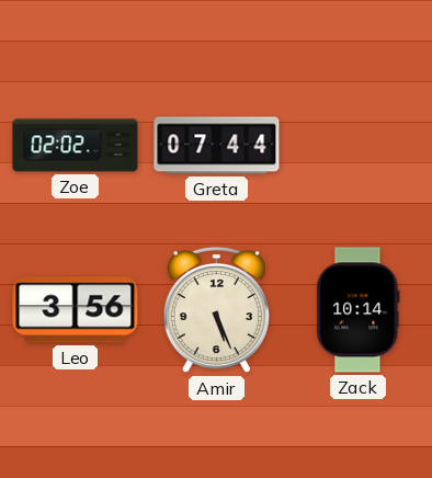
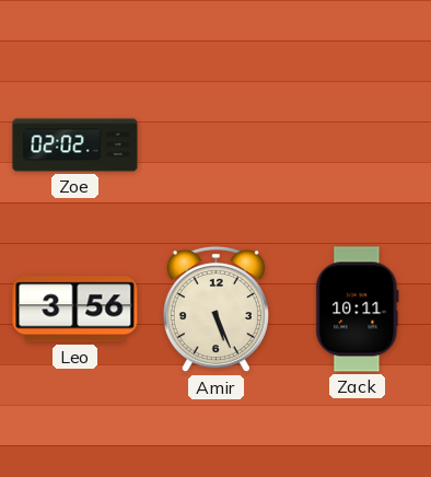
Greta: 07:44 -> none (217, 146)
Zack: 10:14 -> 10:11 (358, 310)
